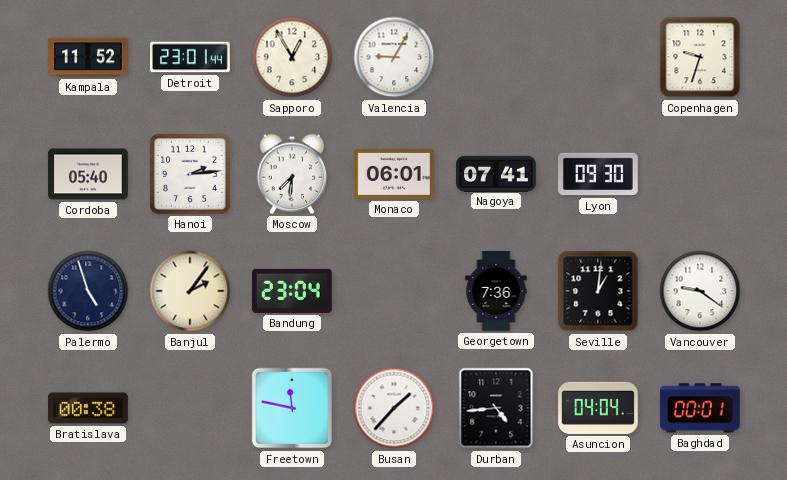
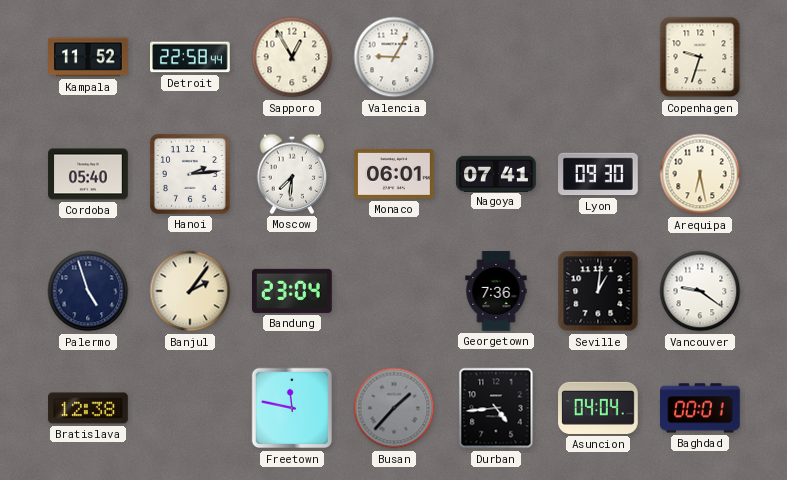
Detroit: 23:01 -> 22:58 (190, 57)
Arequipa: none -> 6:28 (700, 174)
Bratislava: 00:38 -> 12:38 (88, 408)
Busan dial: white -> grey (394, 408)
